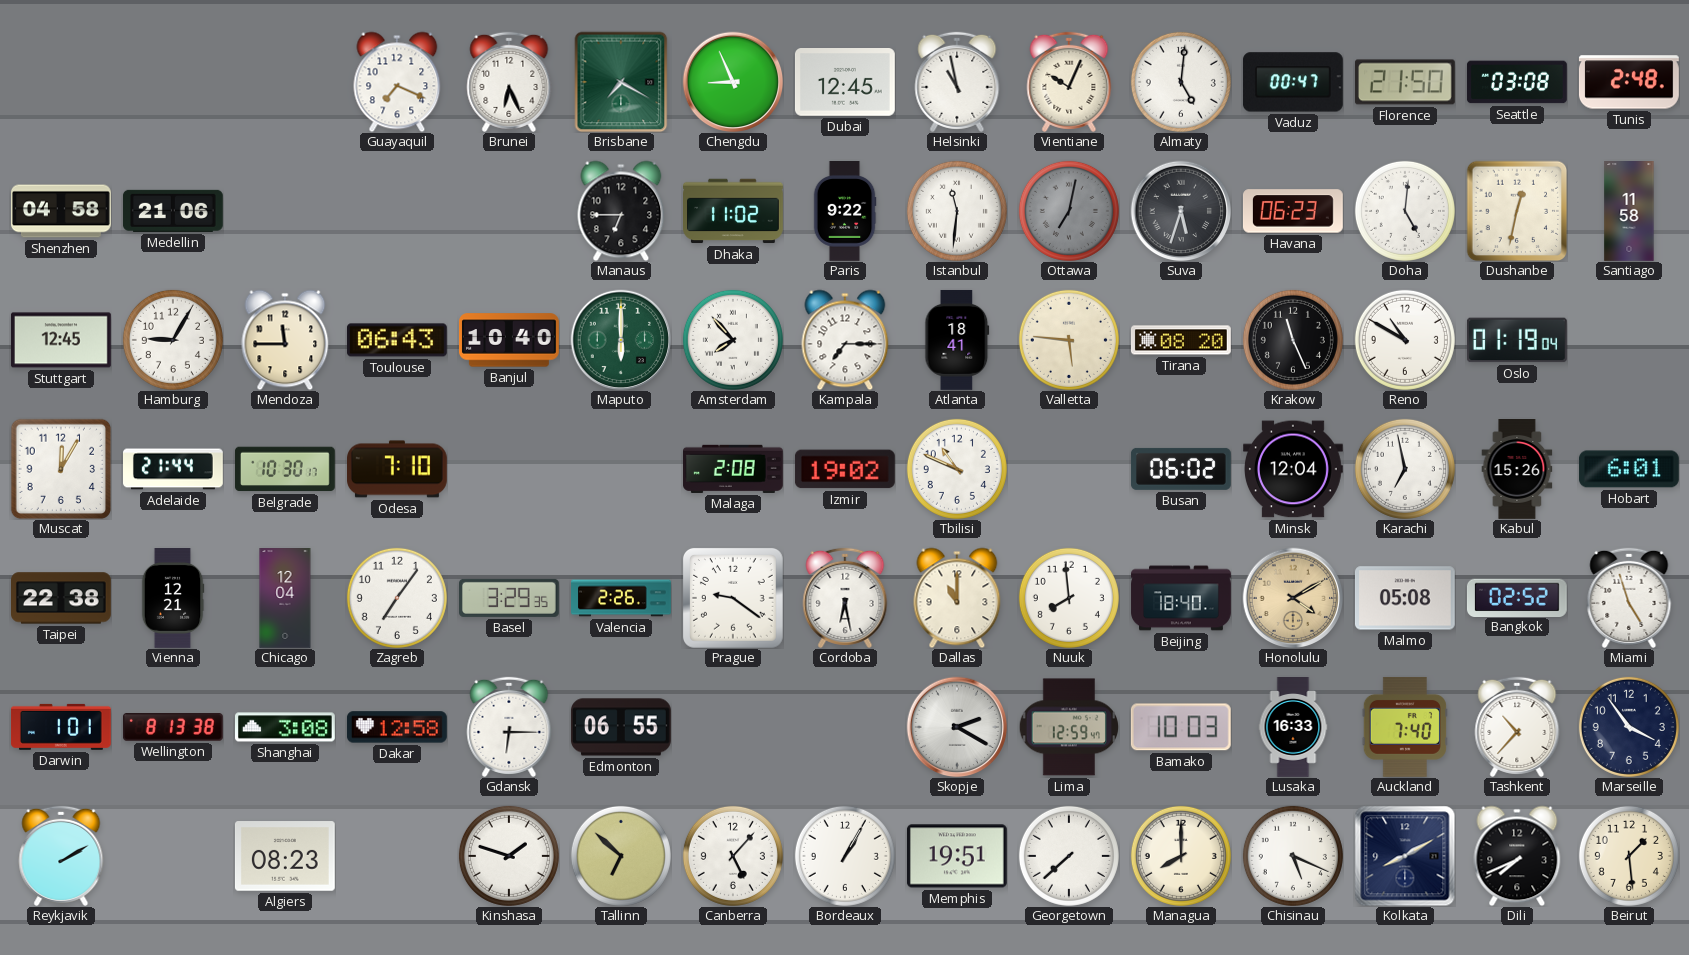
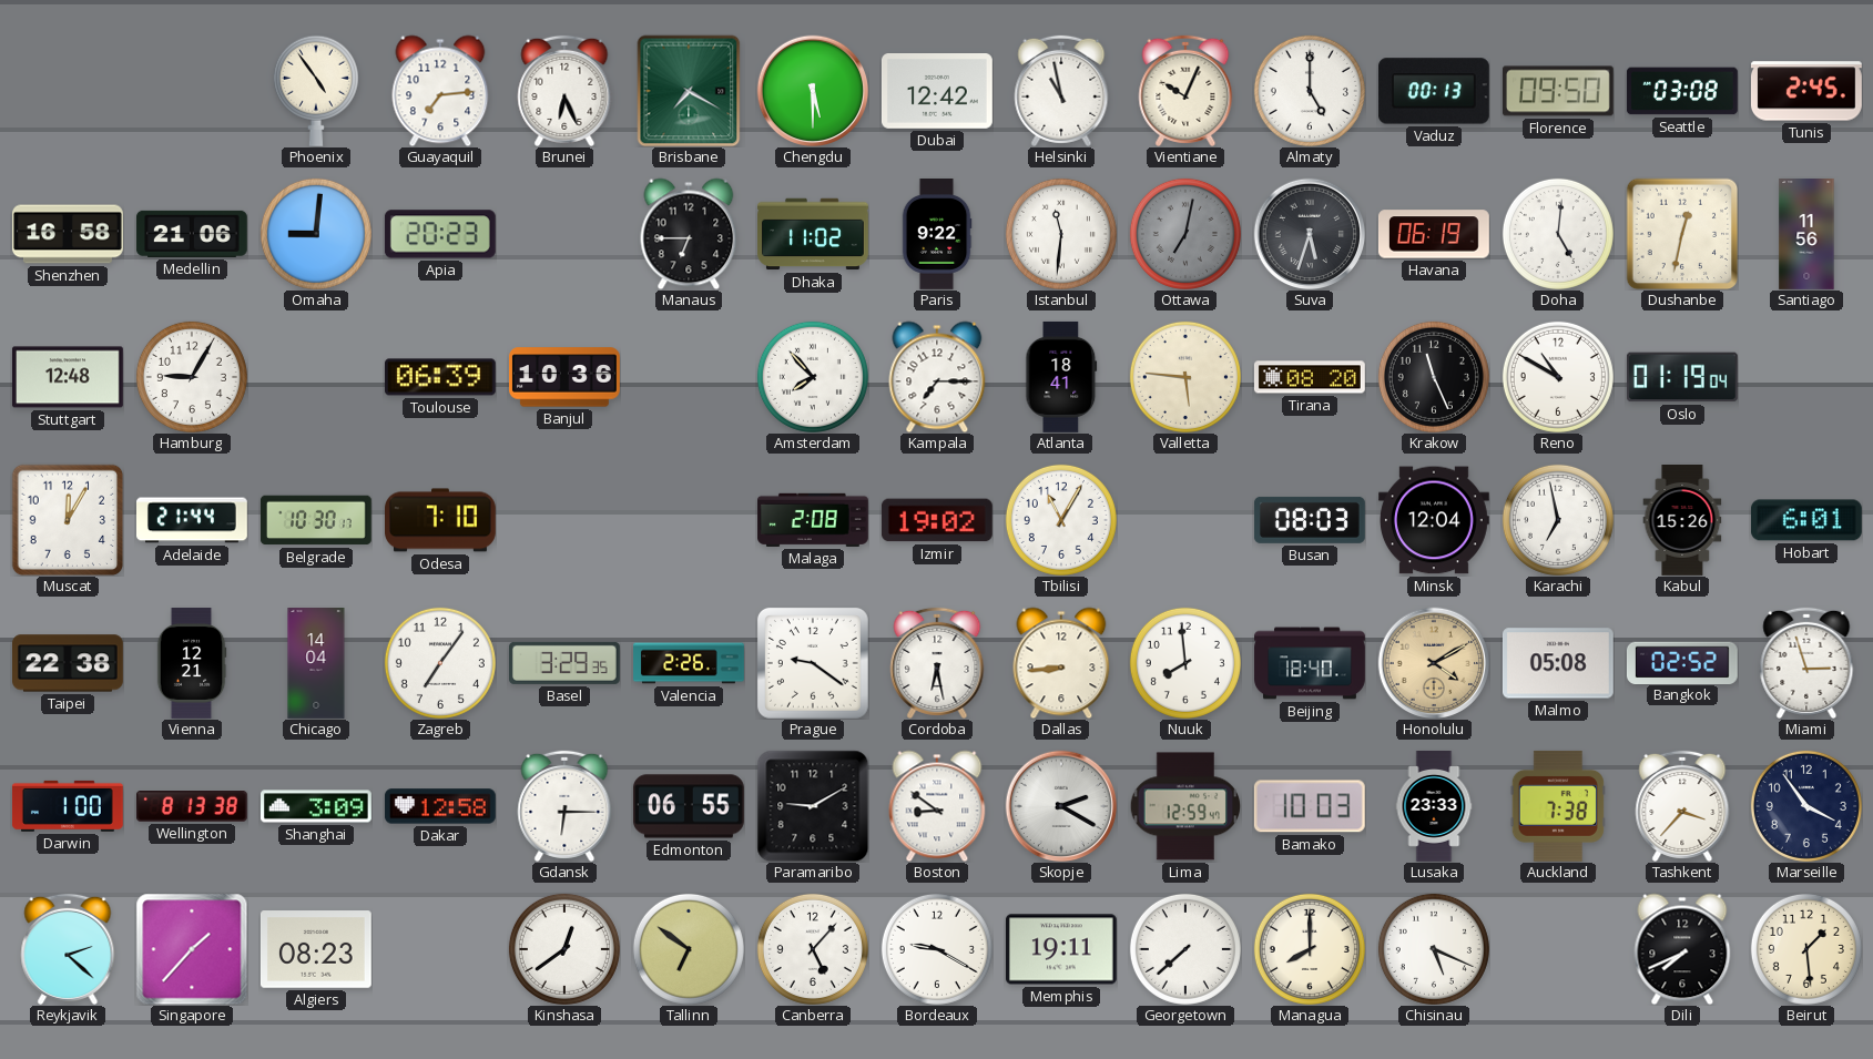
Phoenix: none -> 4:54 (316, 91)
Guayaquil: 7:19 -> 7:14 (440, 91)
Chengdu: 8:56 -> 5:30 (813, 91)
Dubai: 12:45 -> 12:42 (937, 92)
Almaty: 5:01 -> 5:00 (1310, 91)
Vaduz: 00:47 -> 00:13 (1434, 91)
Florence: 21:50 -> 09:50 (1558, 91)
Tunis: 2:48 -> 2:45 (1806, 91)
Shenzhen: 04:58 -> 16:58 (69, 234)
Omaha: none -> 9:01 (316, 234)
Apia: none -> 20:23 (440, 234)
Havana: 06:23 -> 06:19 (1434, 234)
Santiago: 11:58 -> 11:56 (1806, 235)
Stuttgart: 12:45 -> 12:48 (68, 377)
Mendoza: 11:45 -> none (285, 340)
Toulouse: 06:43 -> 06:39 (440, 377)
Banjul: 10:40 -> 10:36 (566, 377)
Maputo: 6:00 -> none (621, 340)
Tbilisi: 10:49 -> 11:05 (1061, 520)
Busan: 06:02 -> 08:03 (1310, 520)
Chicago: 12:04 -> 14:04 (316, 664)
Dallas: 11:00 -> 8:44 (1061, 663)
Miami: 4:57 -> 2:57 (1806, 663)
Darwin: 1:01 -> 1:00 (68, 806)
Shanghai: 3:08 -> 3:09 (317, 806)
Paramaribo: none -> 9:10 (813, 806)
Boston: none -> 8:51 (937, 806)
Lusaka: 16:33 -> 23:33 (1434, 806)
Auckland: 7:40 -> 7:38 (1558, 806)
Tashkent: 10:37 -> 3:37 (1682, 806)
Reykjavik: 2:10 -> 2:22 (68, 949)
Singapore: none -> 1:37 (192, 949)
Kinshasa: 1:48 -> 12:39 (564, 949)
Tallinn: 6:52 -> 6:51 (689, 949)
Bordeaux: 1:05 -> 9:20 (937, 949)
Memphis: 19:51 -> 19:11 (1061, 949)
Kolkata: 8:10 -> none (1405, 856)
